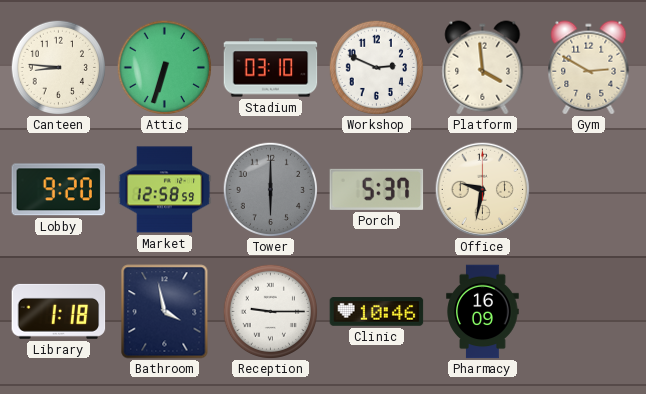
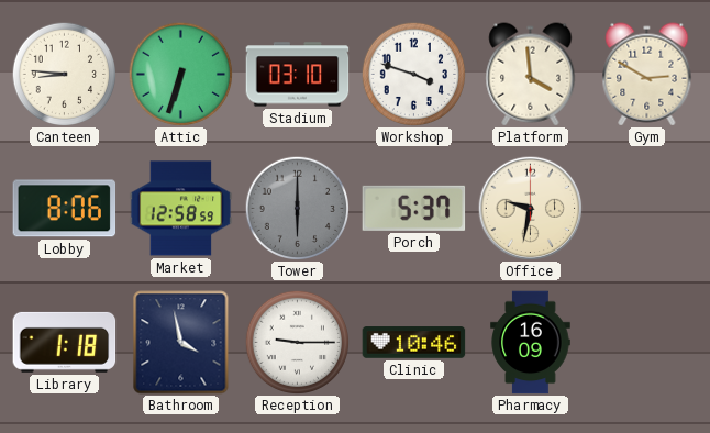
Workshop: 2:49 -> 3:48 (413, 74)
Lobby: 9:20 -> 8:06 (65, 209)
